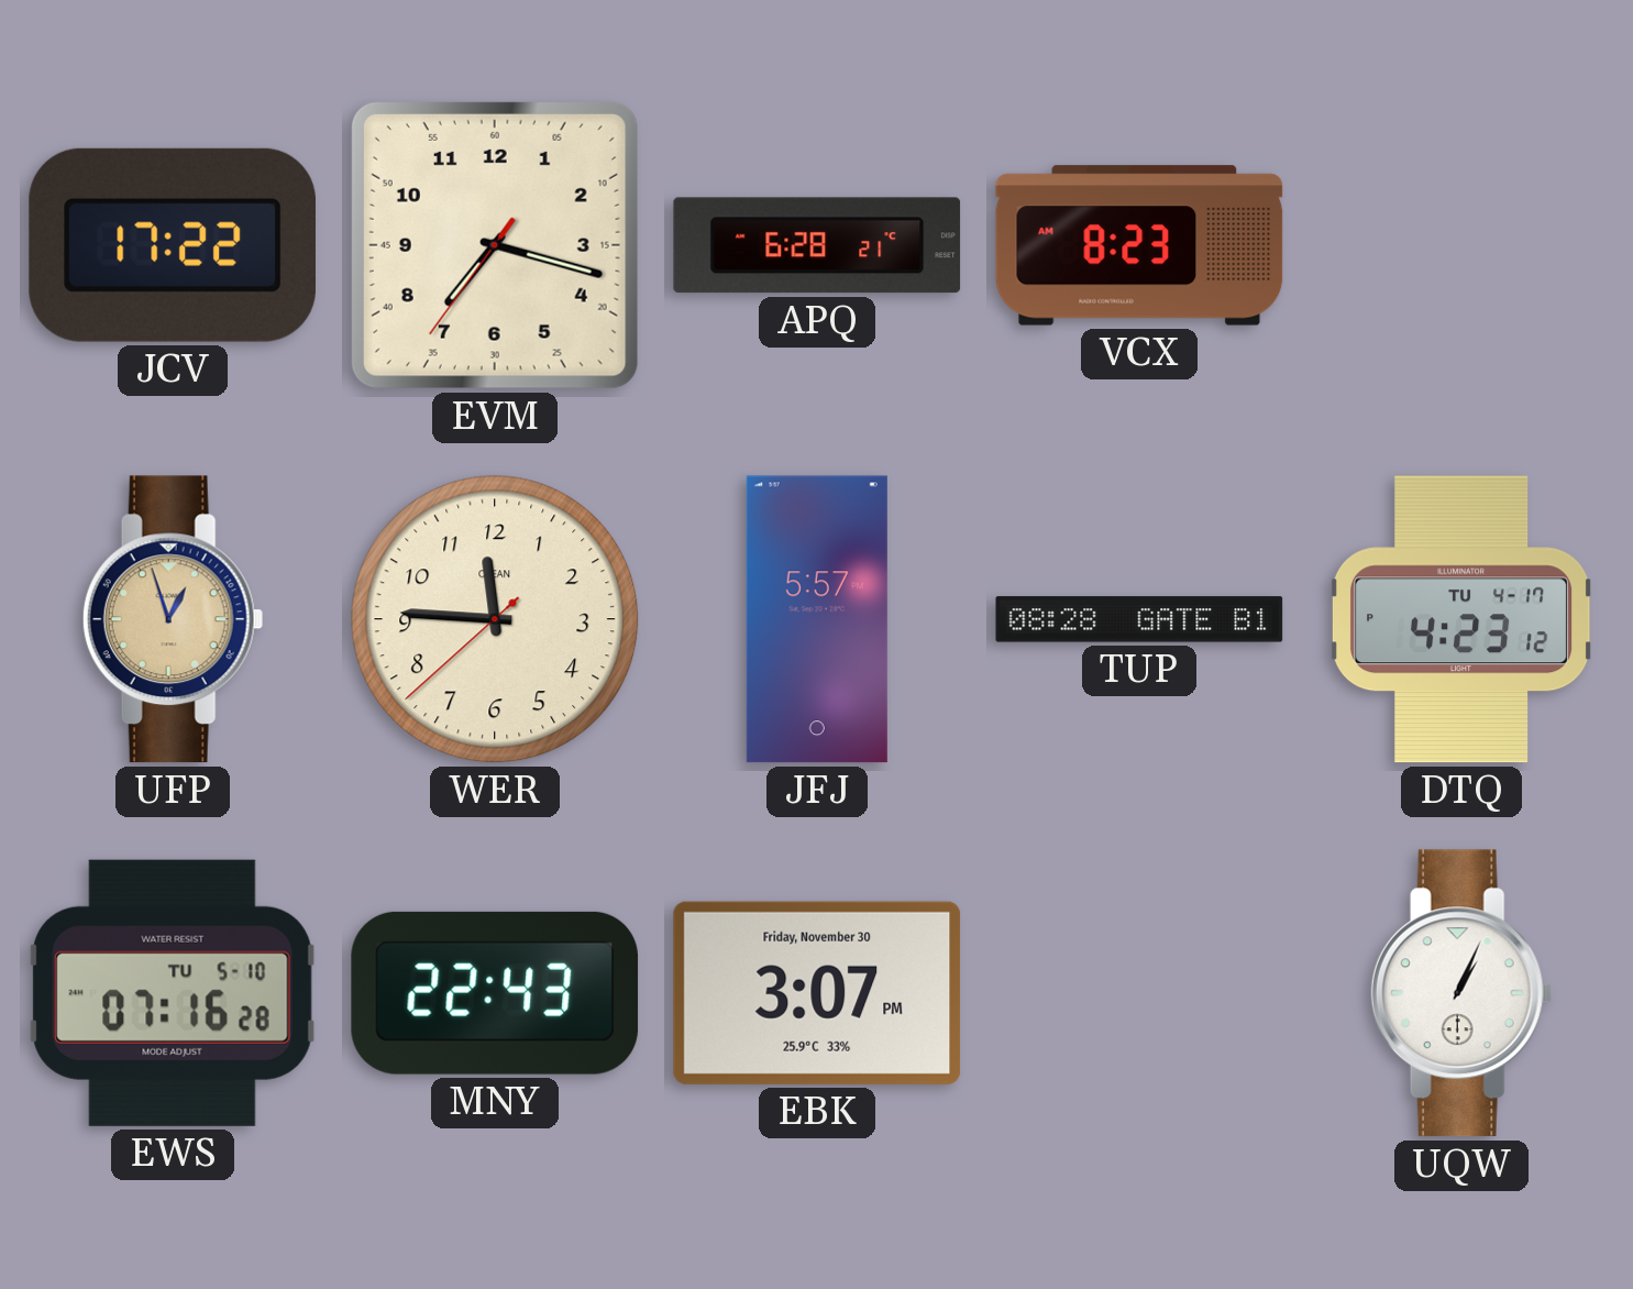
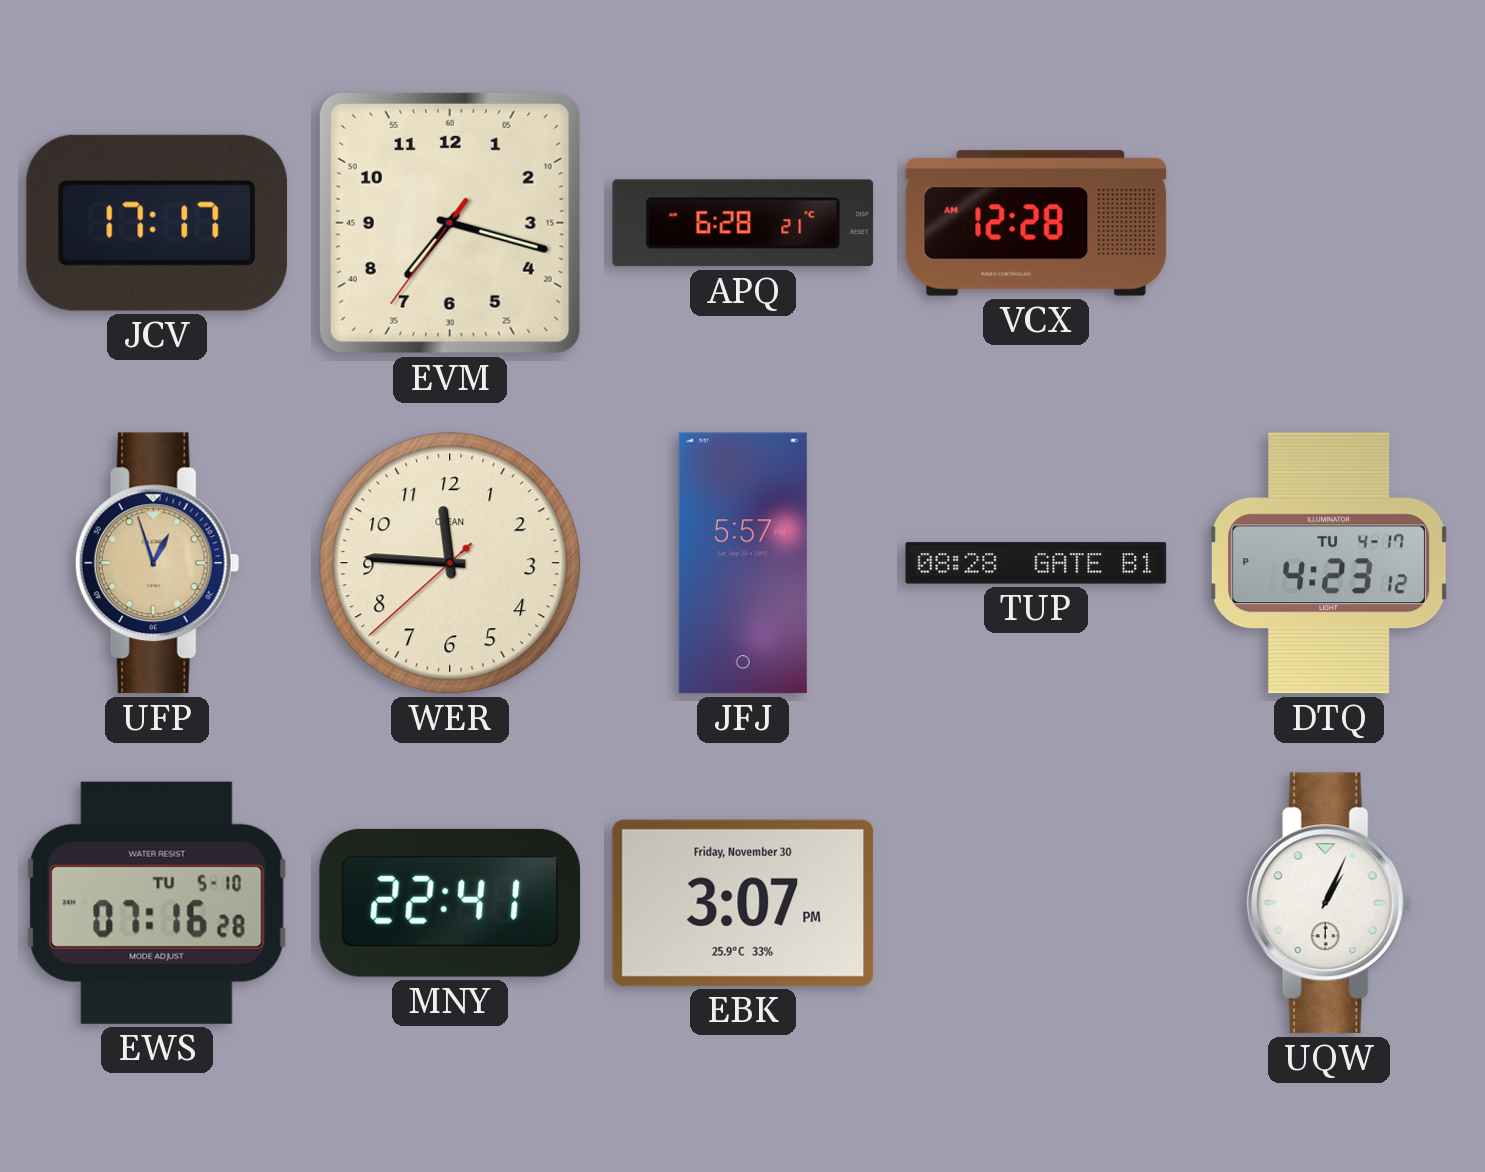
JCV: 17:22 -> 17:17 (157, 223)
VCX: 8:23 -> 12:28 (1036, 223)
MNY: 22:43 -> 22:41 (450, 903)
